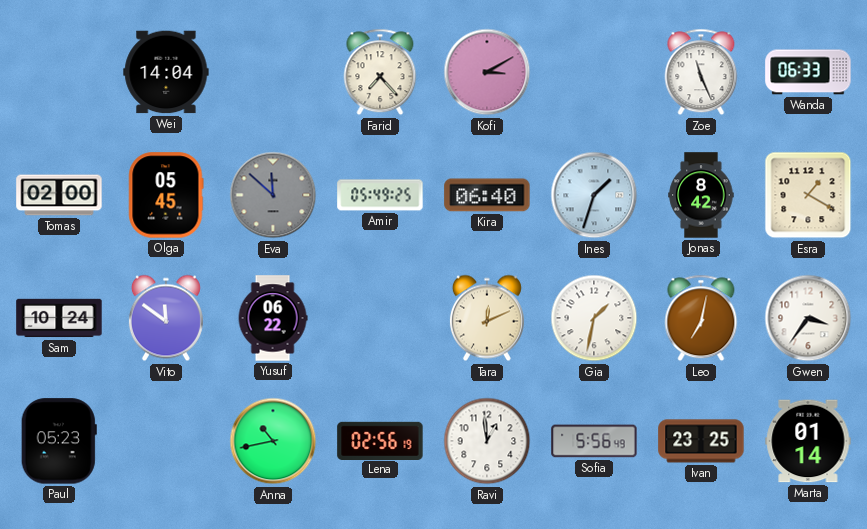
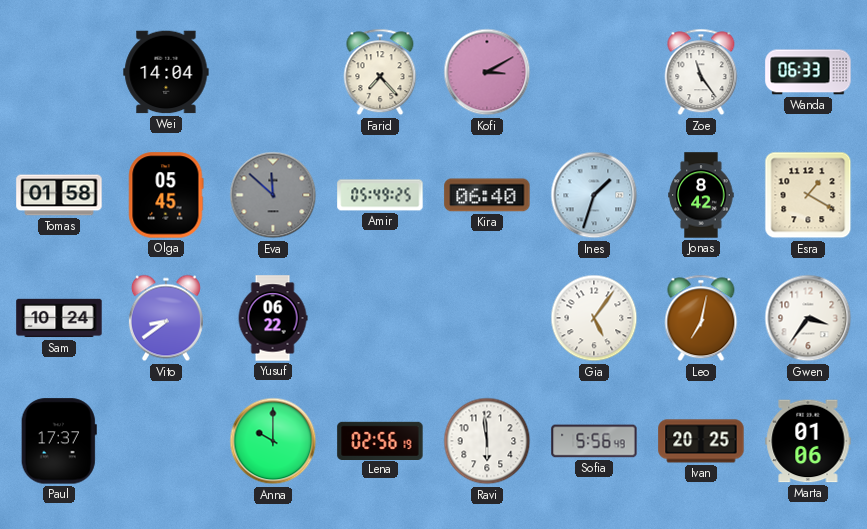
Zoe: 11:26 -> 11:24 (701, 72)
Tomas: 02:00 -> 01:58 (59, 195)
Vito: 11:51 -> 8:39 (166, 318)
Tara: 12:11 -> none (487, 318)
Gia: 1:32 -> 5:06 (594, 318)
Paul: 05:23 -> 17:37 (59, 441)
Anna: 10:43 -> 10:00 (273, 441)
Ravi: 12:59 -> 5:59 (487, 441)
Ivan: 23:25 -> 20:25 (701, 441)
Marta: 01:14 -> 01:06 (808, 441)
